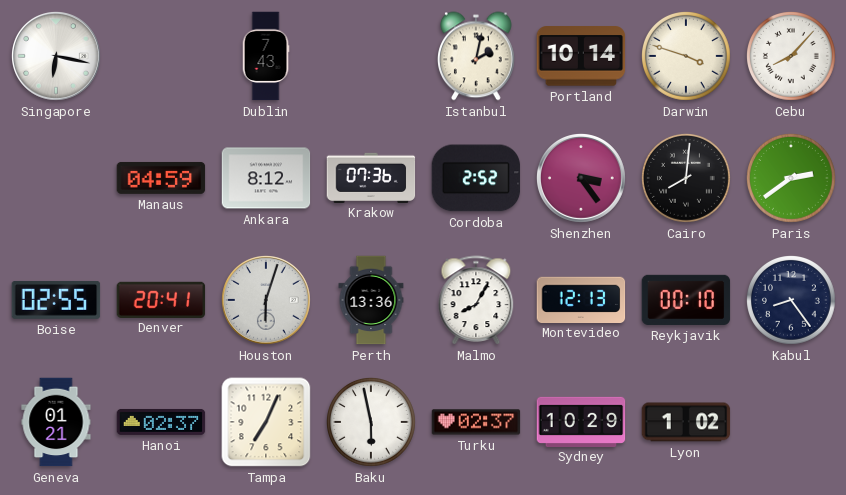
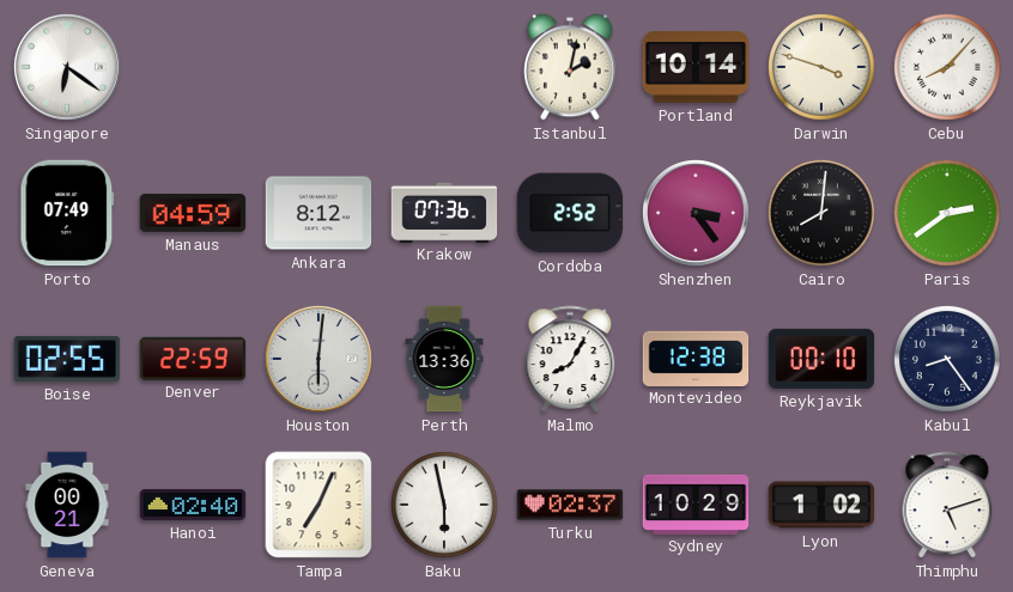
Singapore: 6:17 -> 6:21 (68, 68)
Dublin: 7:43 -> none (266, 56)
Porto: none -> 07:49 (67, 213)
Denver: 20:41 -> 22:59 (193, 358)
Houston: 6:03 -> 6:01 (320, 360)
Montevideo: 12:13 -> 12:38 (696, 358)
Geneva: 01:21 -> 00:21 (67, 505)
Hanoi: 02:37 -> 02:40 (193, 505)
Thimphu: none -> 5:12 (947, 505)
